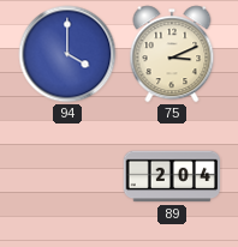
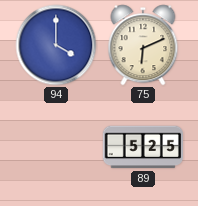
75: 3:11 -> 6:11 (143, 45)
89: 2:04 -> 5:25 (142, 147)
